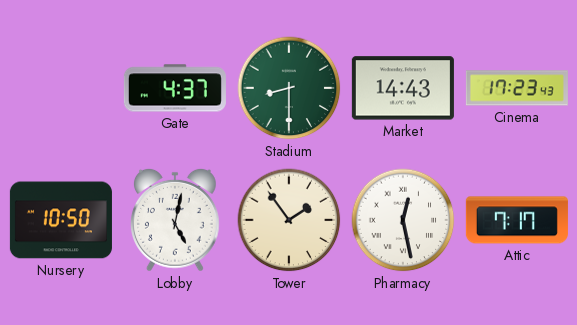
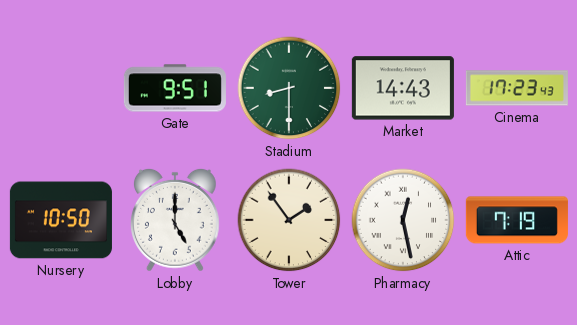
Gate: 4:37 -> 9:51 (175, 88)
Lobby: 5:02 -> 5:00 (176, 220)
Attic: 7:17 -> 7:19 (517, 220)
